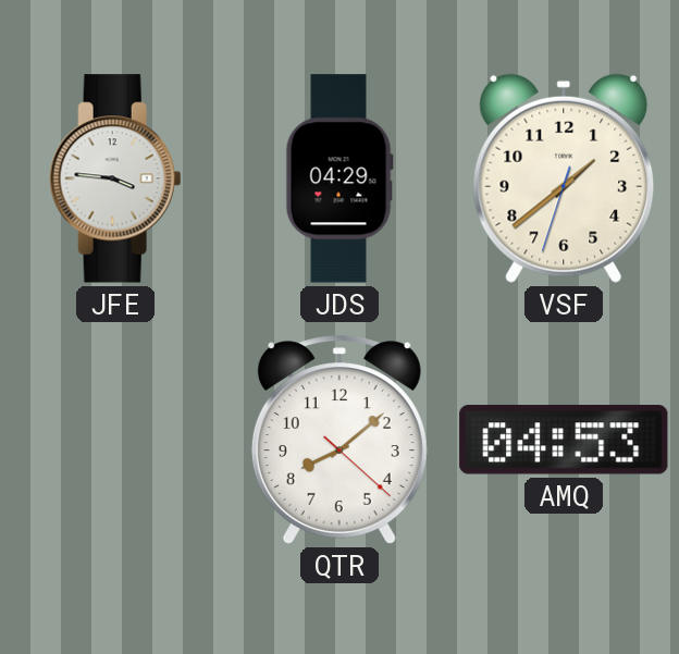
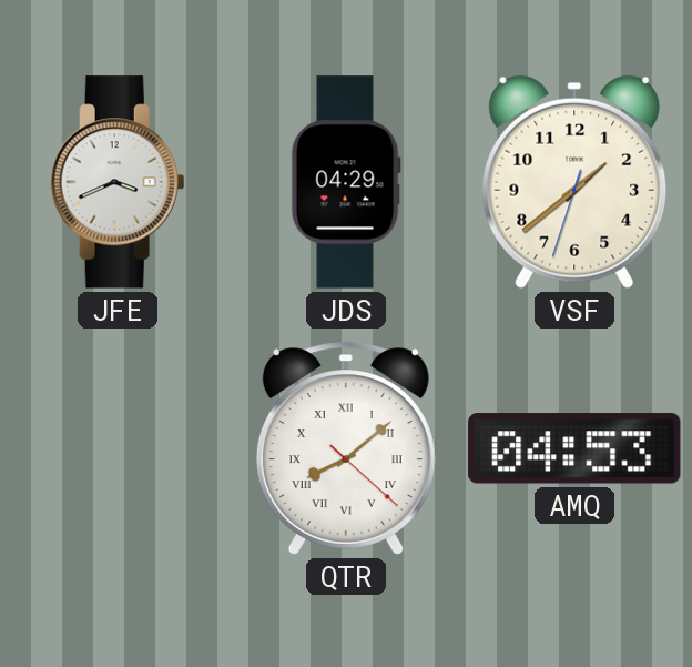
JFE: 3:46 -> 3:41 (118, 182)
QTR numerals: Arabic -> Roman (346, 448)
